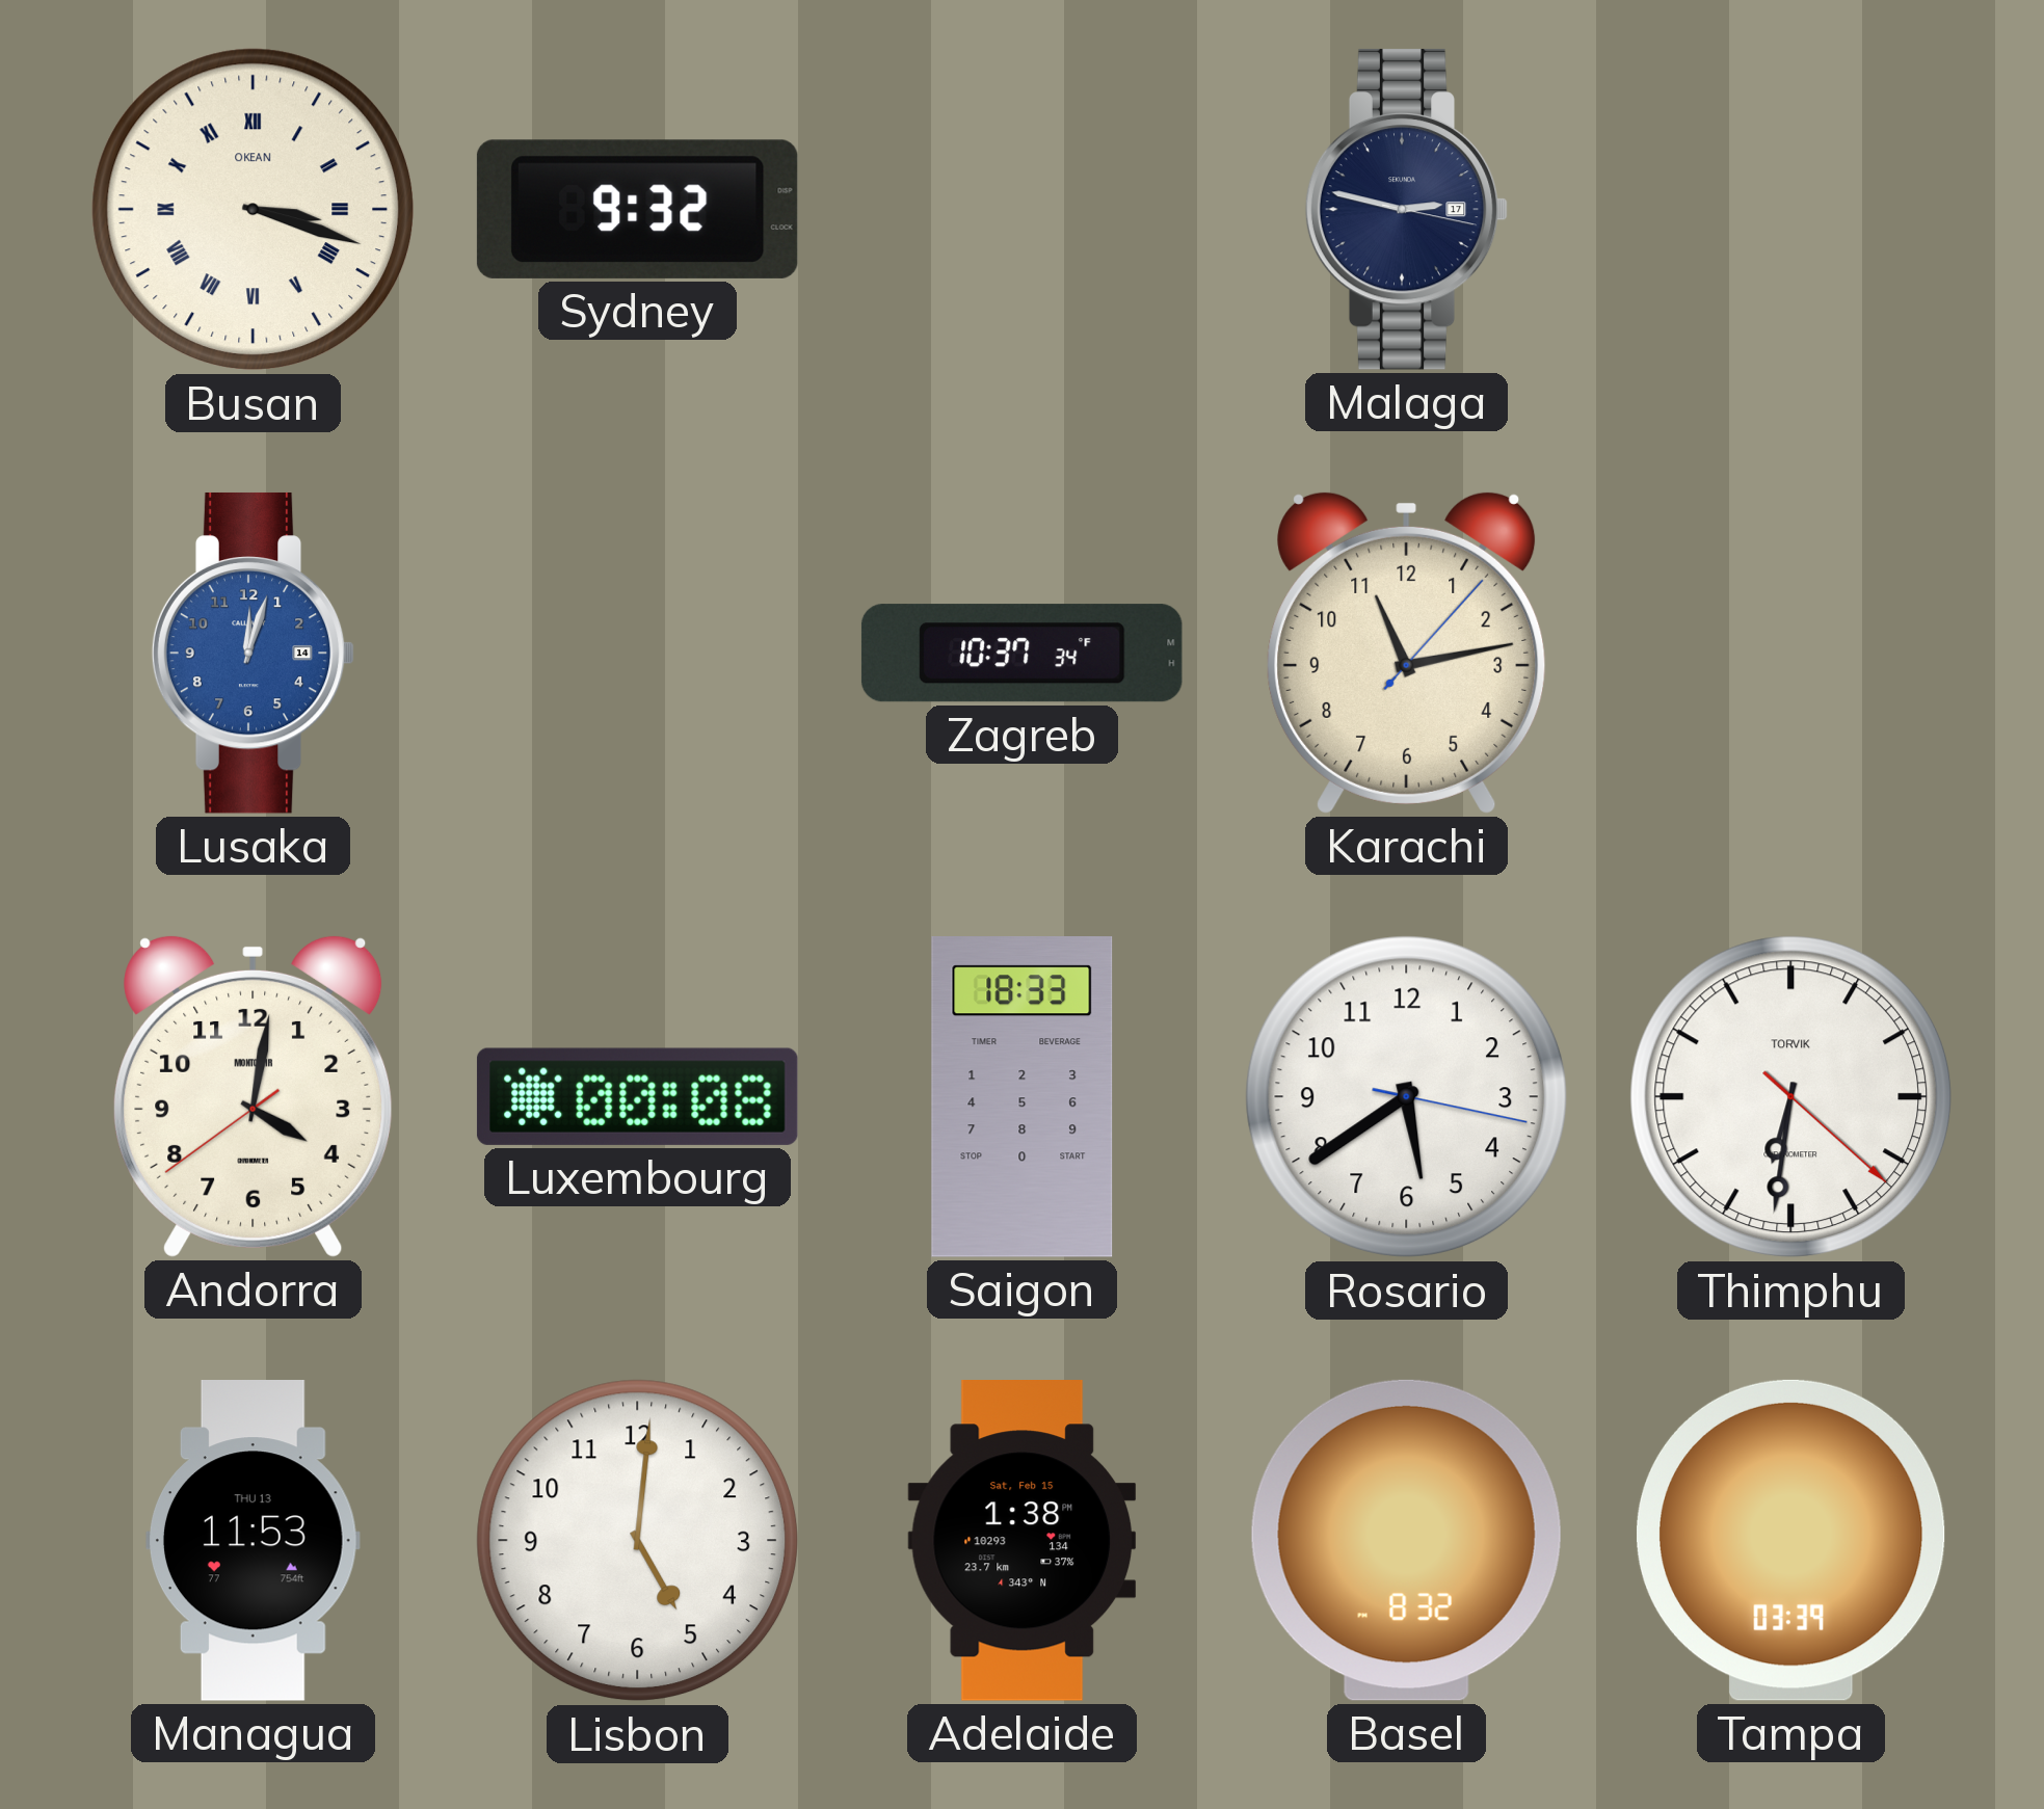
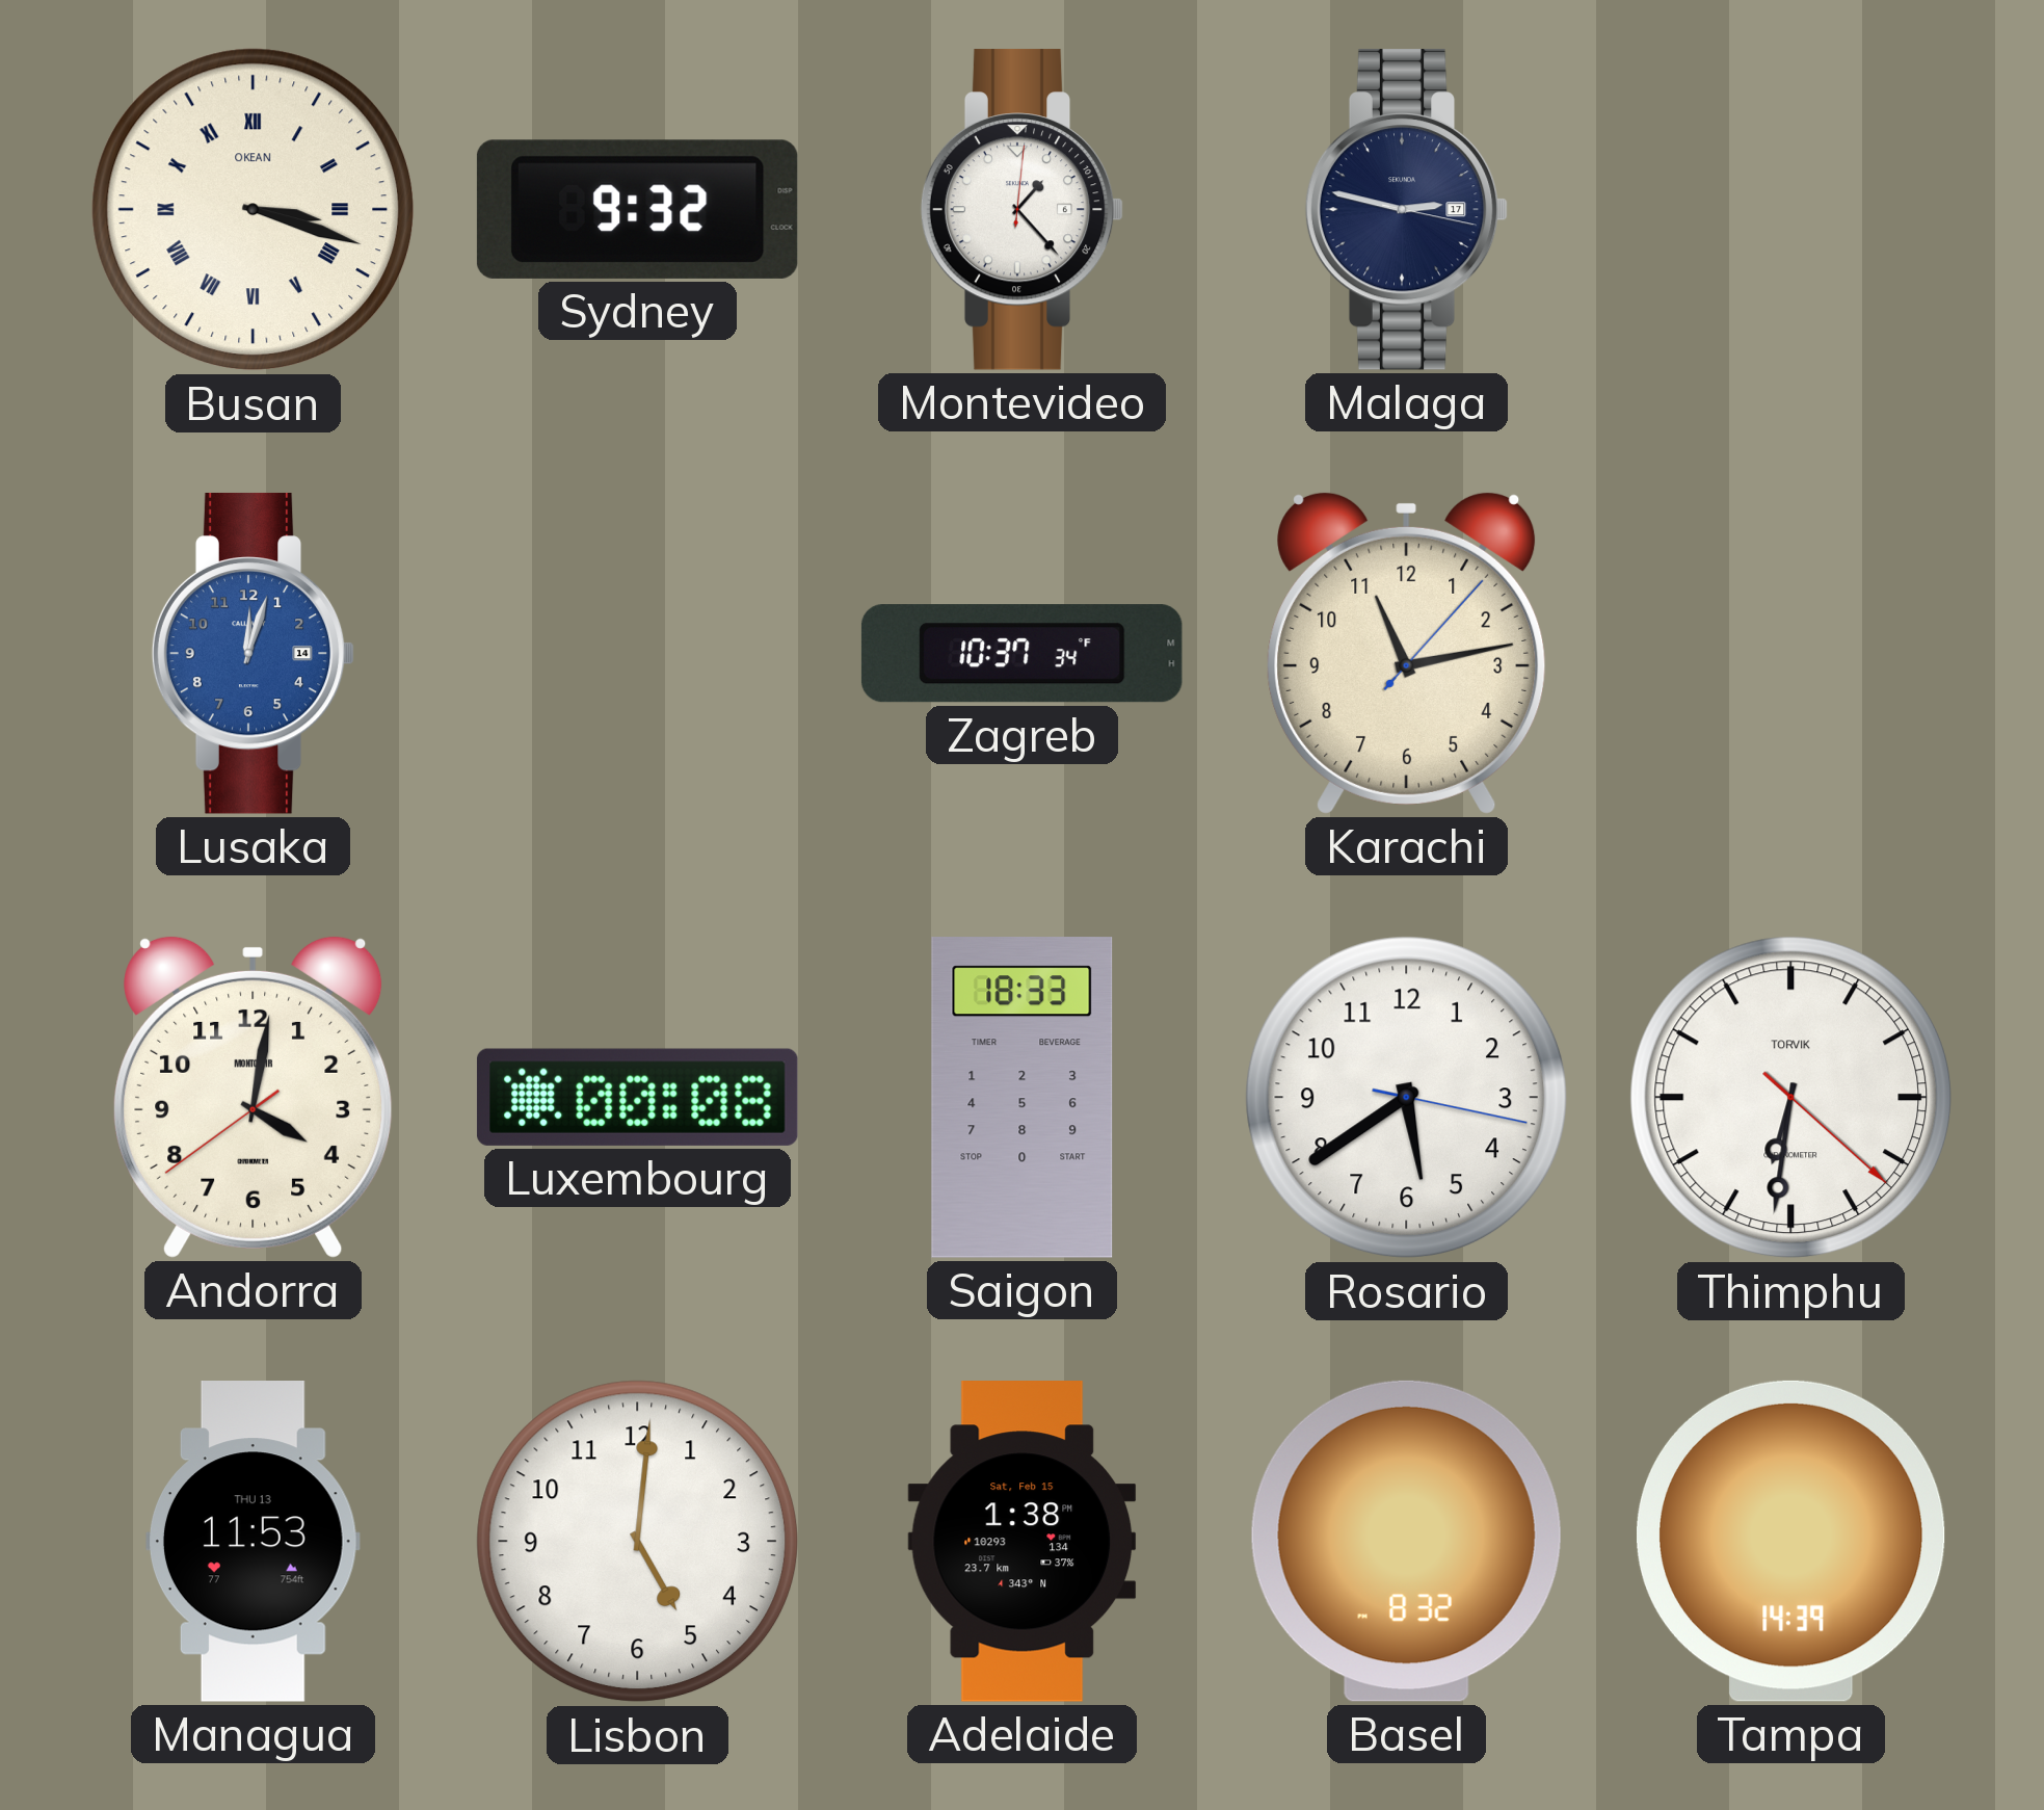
Montevideo: none -> 1:23 (1023, 209)
Tampa: 03:39 -> 14:39 (1790, 1541)
